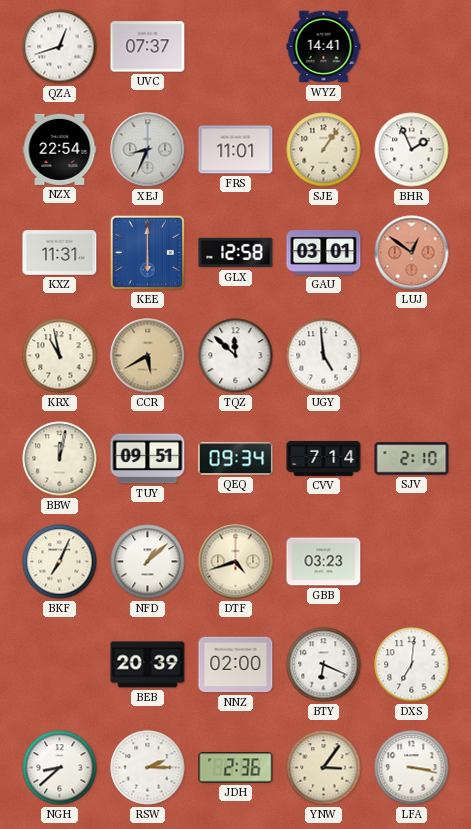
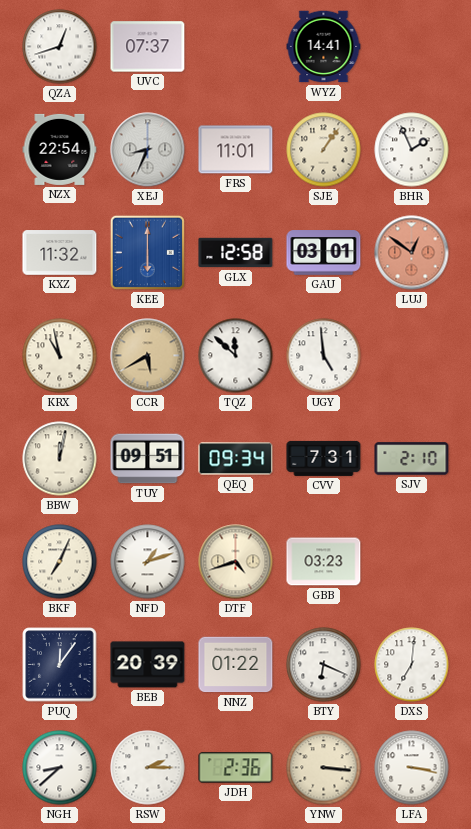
KXZ: 11:31 -> 11:32 (60, 253)
CVV: 7:14 -> 7:31 (324, 458)
NFD: 1:08 -> 1:12 (148, 562)
PUQ: none -> 12:06 (60, 665)
NNZ: 02:00 -> 01:22 (236, 665)
YNW: 3:06 -> 3:16 (324, 768)
